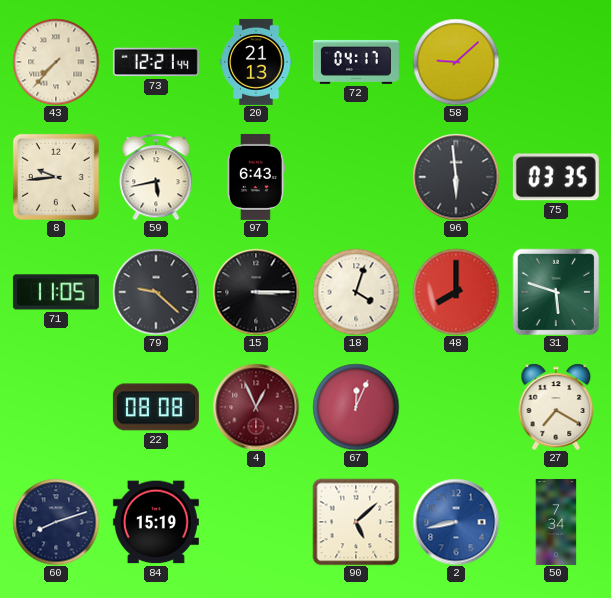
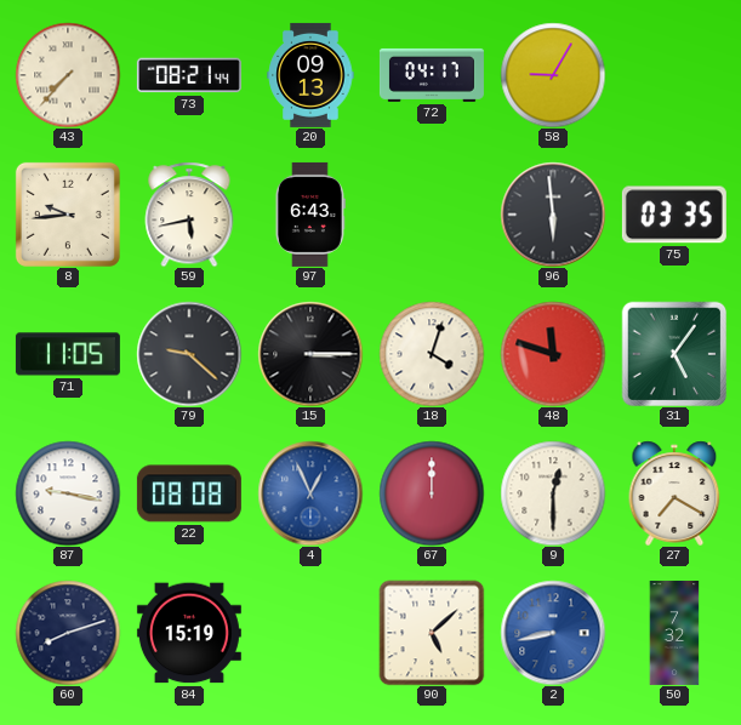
73: 12:21 -> 08:21 (189, 75)
20: 21:13 -> 09:13 (310, 75)
58: 9:08 -> 9:05 (553, 75)
48: 8:00 -> 11:48 (553, 354)
31: 5:48 -> 5:06 (674, 354)
87: none -> 9:17 (68, 493)
4 dial: burgundy -> blue (310, 493)
67: 12:04 -> 12:00 (432, 493)
9: none -> 12:30 (553, 493)
50: 7:34 -> 7:32 (674, 633)
